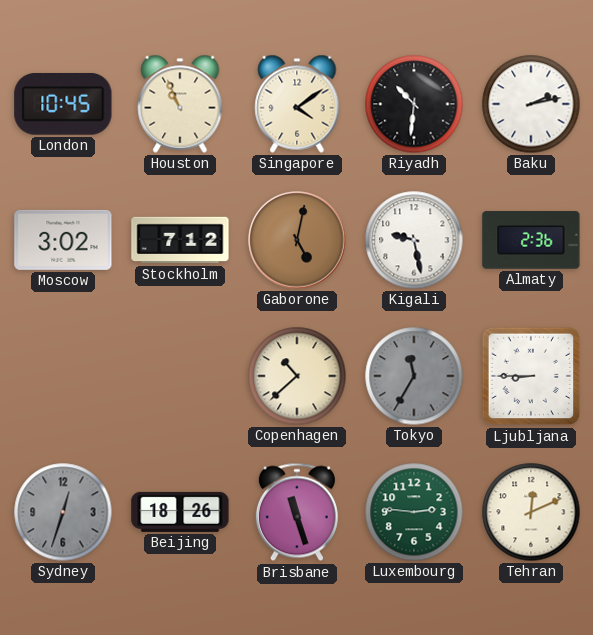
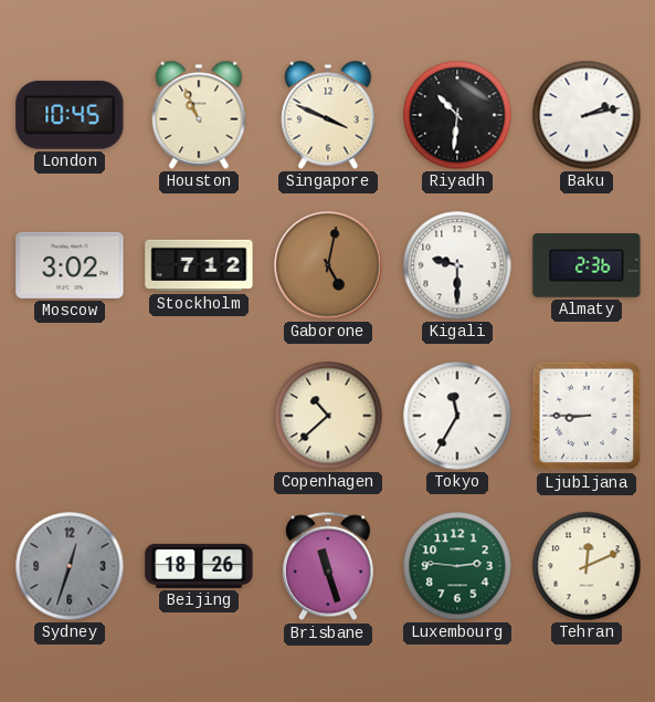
Singapore: 4:09 -> 3:49 (328, 115)
Kigali: 9:28 -> 9:30 (457, 265)
Tokyo dial: grey -> white (457, 416)
